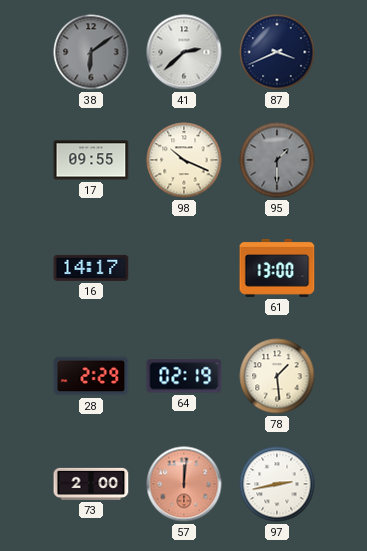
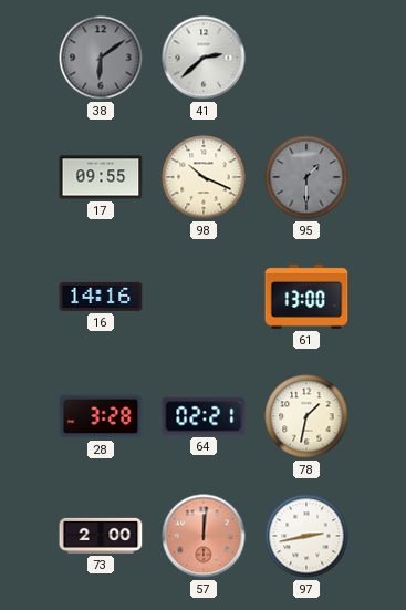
87: 3:41 -> none (277, 52)
16: 14:17 -> 14:16 (101, 297)
28: 2:29 -> 3:28 (101, 416)
64: 02:19 -> 02:21 (204, 416)
78: 1:29 -> 1:32 (306, 416)
